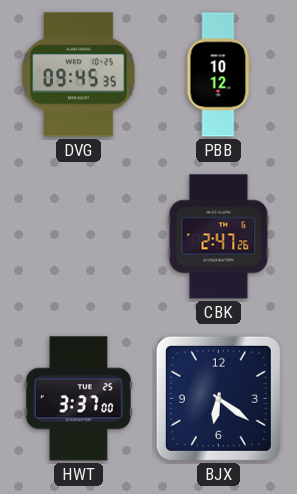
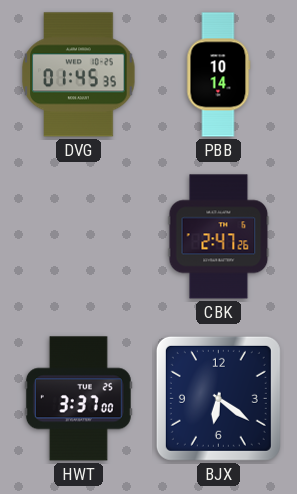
DVG: 09:45 -> 01:45 (79, 75)
PBB: 10:12 -> 10:14 (219, 75)
